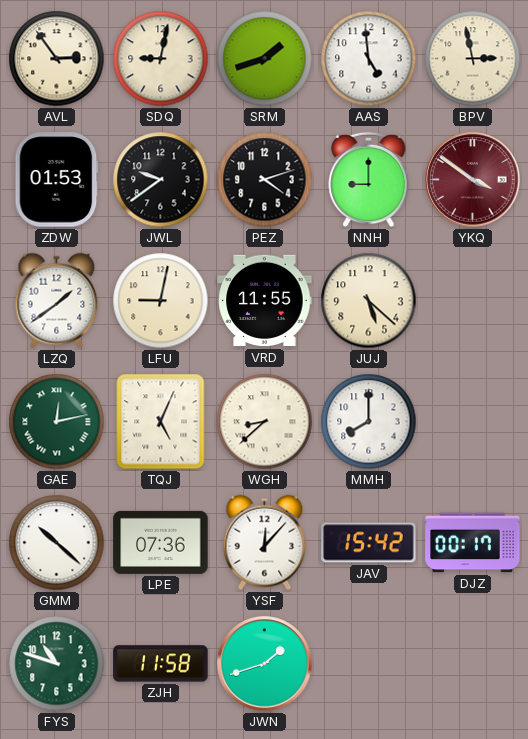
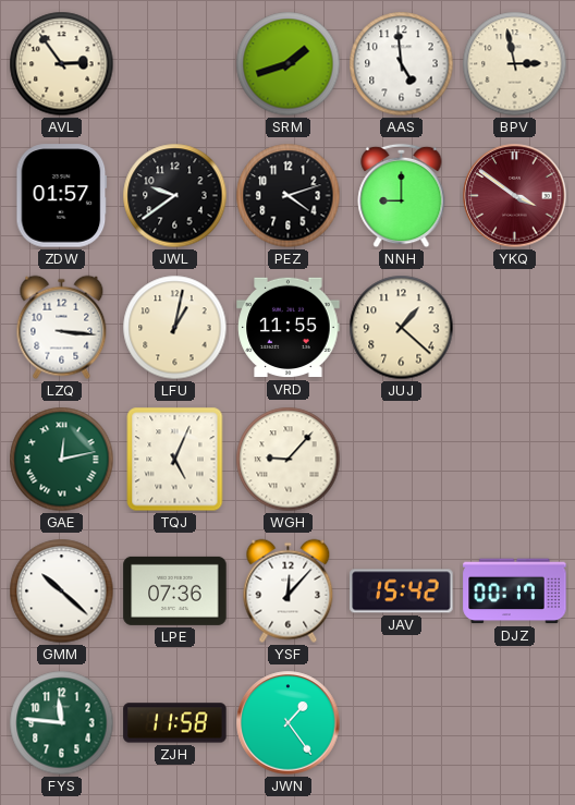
SDQ: 9:02 -> none (161, 59)
ZDW: 01:53 -> 01:57 (62, 196)
LZQ: 1:39 -> 3:16 (62, 328)
LFU: 9:02 -> 1:02 (175, 328)
JUJ: 5:22 -> 1:22 (402, 328)
WGH: 8:38 -> 9:07 (289, 460)
MMH: 8:00 -> none (369, 422)
FYS: 10:48 -> 11:46 (62, 723)
JWN: 1:42 -> 1:24 (289, 723)
